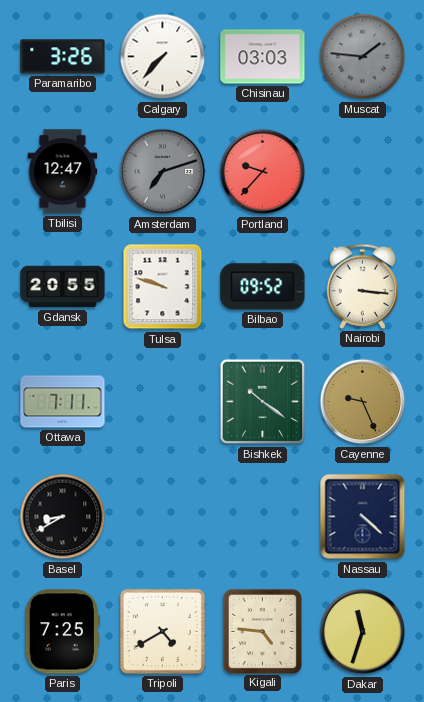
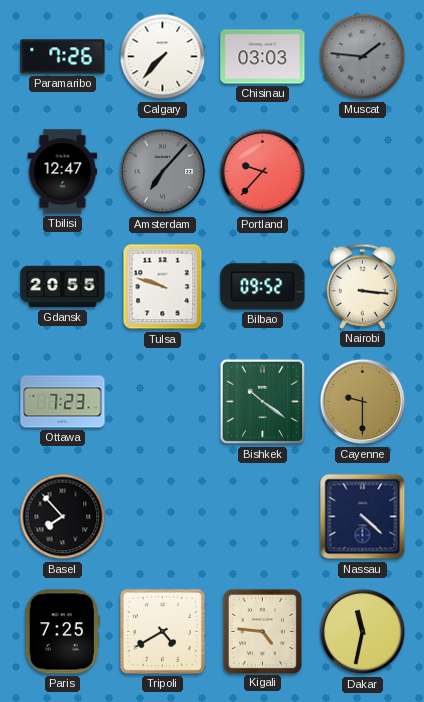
Paramaribo: 3:26 -> 7:26 (63, 57)
Amsterdam: 7:12 -> 7:07 (163, 172)
Ottawa: 7:11 -> 7:23 (63, 402)
Cayenne: 9:26 -> 9:30 (363, 402)
Basel: 8:40 -> 7:53 (63, 517)
Dakar: 11:33 -> 11:32 (363, 632)
